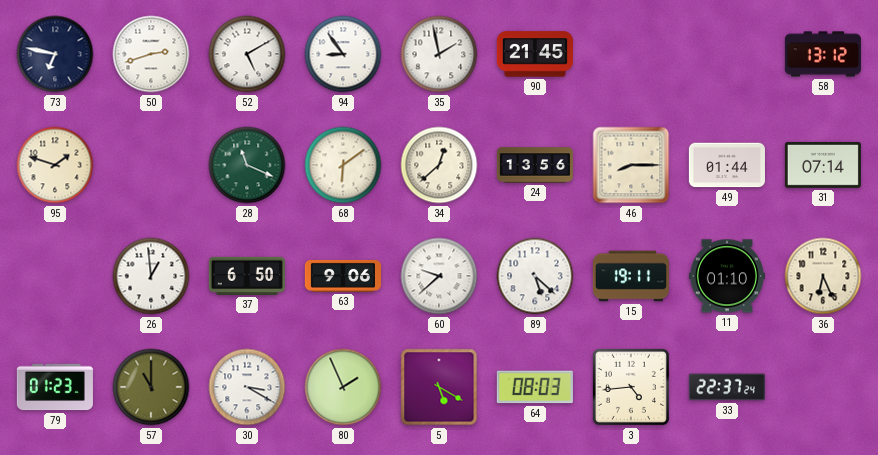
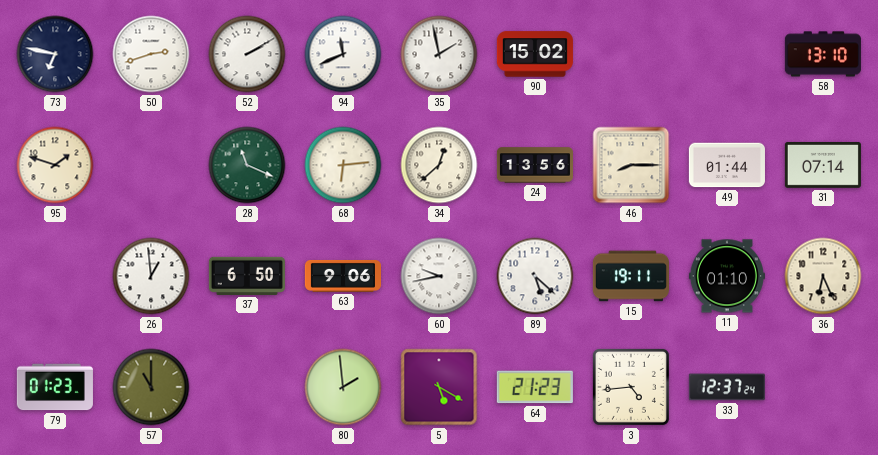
52: 5:10 -> 2:10 (247, 54)
94: 8:54 -> 11:41 (343, 54)
90: 21:45 -> 15:02 (535, 54)
58: 13:12 -> 13:10 (823, 54)
68: 6:09 -> 6:14 (343, 165)
60: 9:38 -> 9:43 (439, 276)
30: 3:20 -> none (247, 387)
80: 1:56 -> 1:59 (343, 387)
64: 08:03 -> 21:23 (535, 387)
33: 22:37 -> 12:37 (727, 387)
